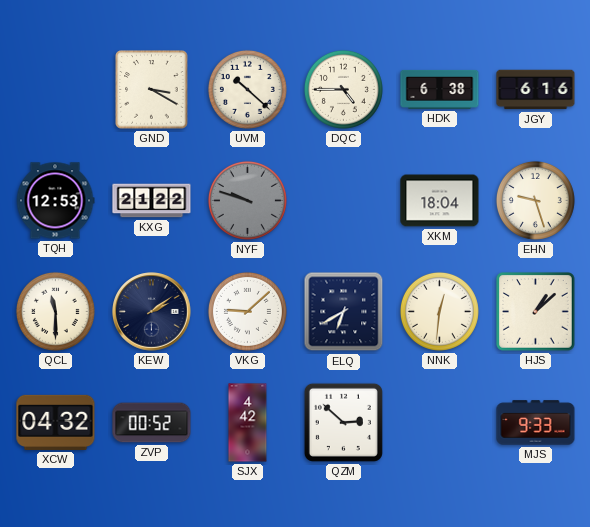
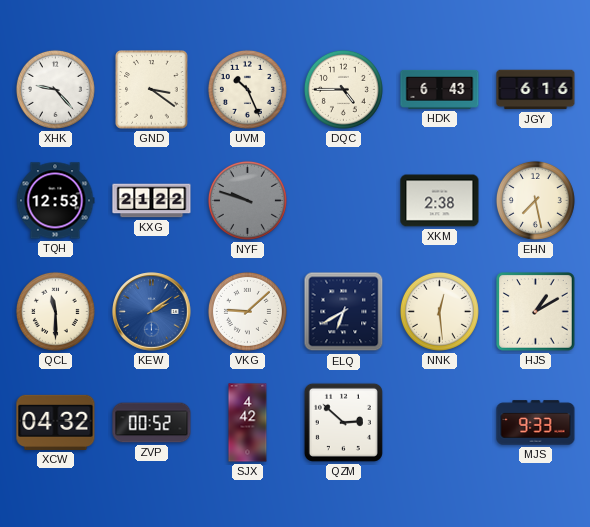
XHK: none -> 9:23 (55, 89)
GND: 3:20 -> 3:21 (152, 90)
UVM: 10:22 -> 10:26 (247, 89)
HDK: 6:38 -> 6:43 (440, 89)
XKM: 18:04 -> 2:38 (440, 201)
EHN: 9:27 -> 7:28 (535, 200)
KEW dial: navy -> blue (152, 312)
NNK: 12:31 -> 12:29 (439, 311)
HJS: 1:08 -> 1:10 (536, 312)
